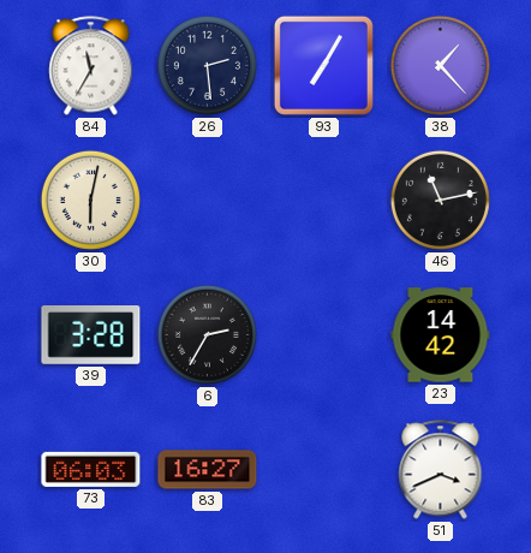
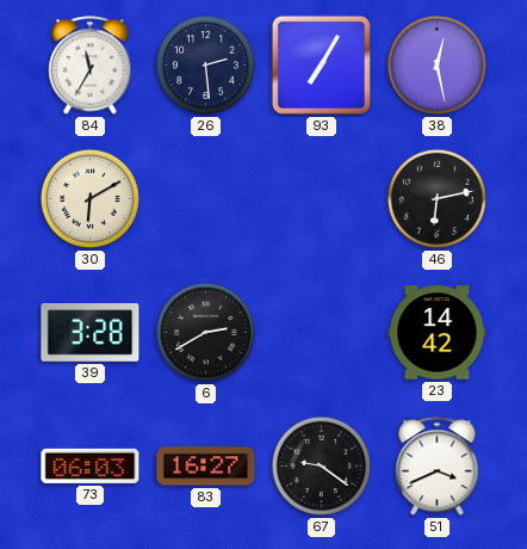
38: 1:23 -> 12:28 (436, 64)
30: 6:02 -> 6:10 (89, 198)
46: 11:13 -> 6:13 (436, 198)
6: 2:35 -> 2:40 (205, 332)
67: none -> 9:21 (321, 465)
